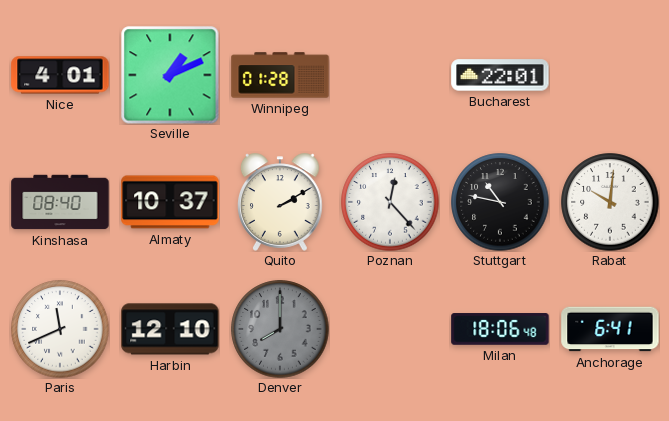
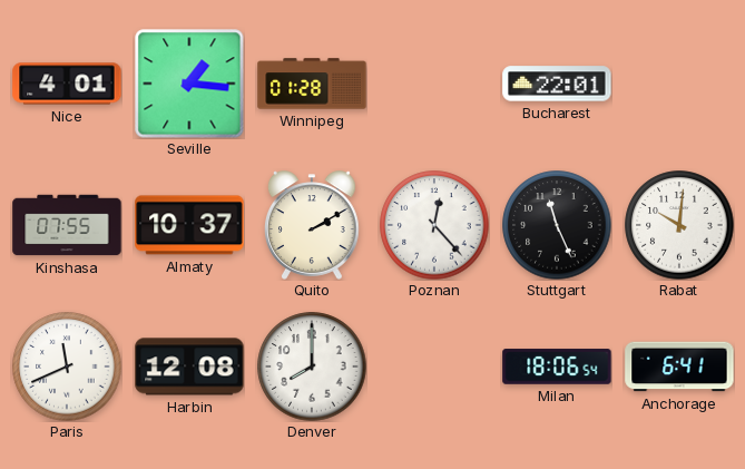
Seville: 1:11 -> 1:16 (189, 84)
Kinshasa: 08:40 -> 07:55 (67, 225)
Stuttgart: 10:47 -> 11:26 (557, 225)
Harbin: 12:10 -> 12:08 (189, 367)
Denver dial: grey -> white (312, 367)
Milan: 18:06:48 -> 18:06:54 (557, 367)
